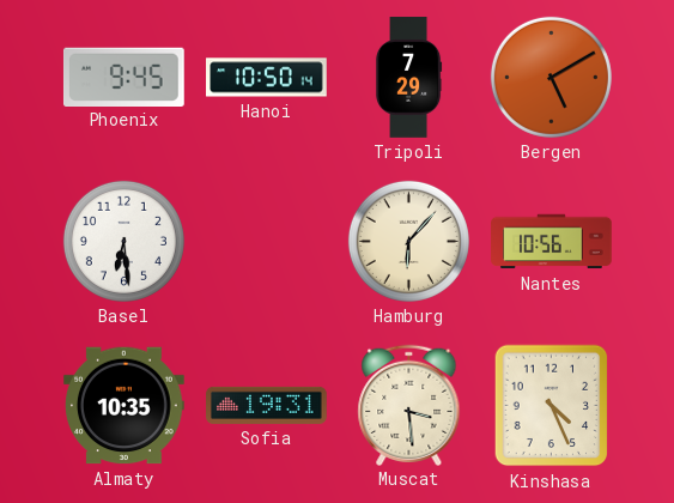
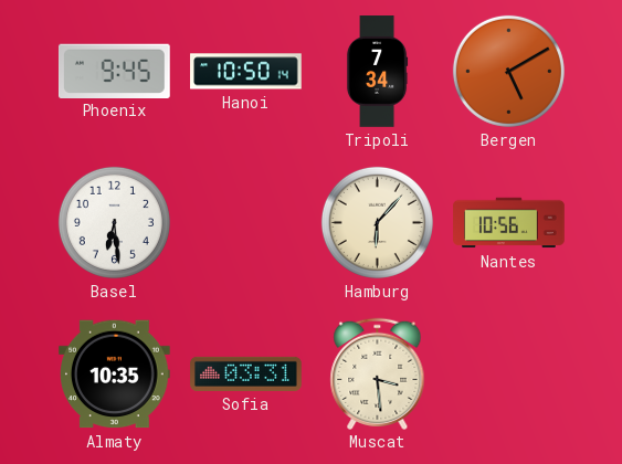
Tripoli: 7:29 -> 7:34 (377, 72)
Sofia: 19:31 -> 03:31 (246, 373)
Kinshasa: 4:26 -> none (552, 406)
